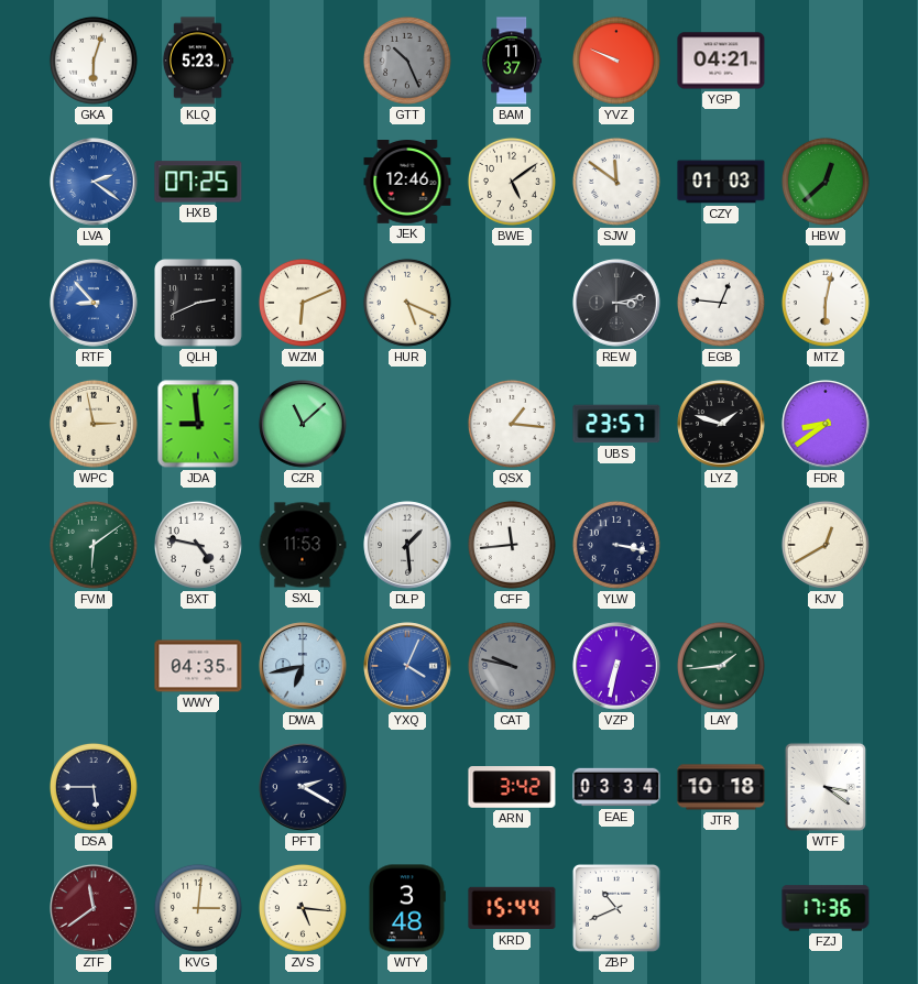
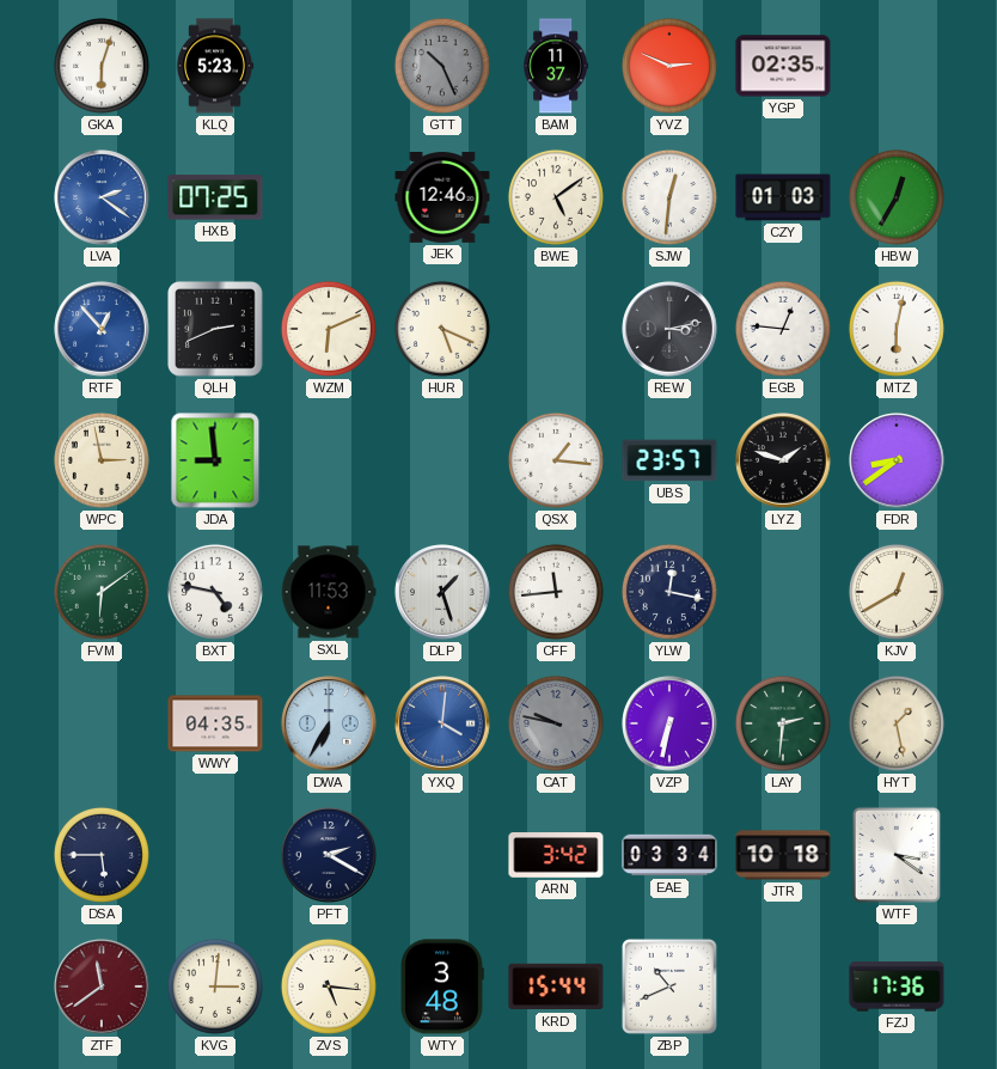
YVZ: 9:49 -> 2:49 (669, 66)
YGP: 04:21 -> 02:35 (783, 66)
SJW: 11:51 -> 12:31 (669, 197)
HBW: 12:38 -> 12:35 (897, 197)
RTF: 8:53 -> 12:53 (102, 329)
CZR: 11:08 -> none (303, 424)
DLP: 1:29 -> 1:27 (442, 592)
YLW: 3:17 -> 12:17 (669, 592)
DWA: 6:43 -> 6:35 (329, 723)
YXQ: 4:04 -> 4:01 (442, 723)
LAY: 1:44 -> 2:31 (783, 723)
HYT: none -> 1:28 (897, 723)
